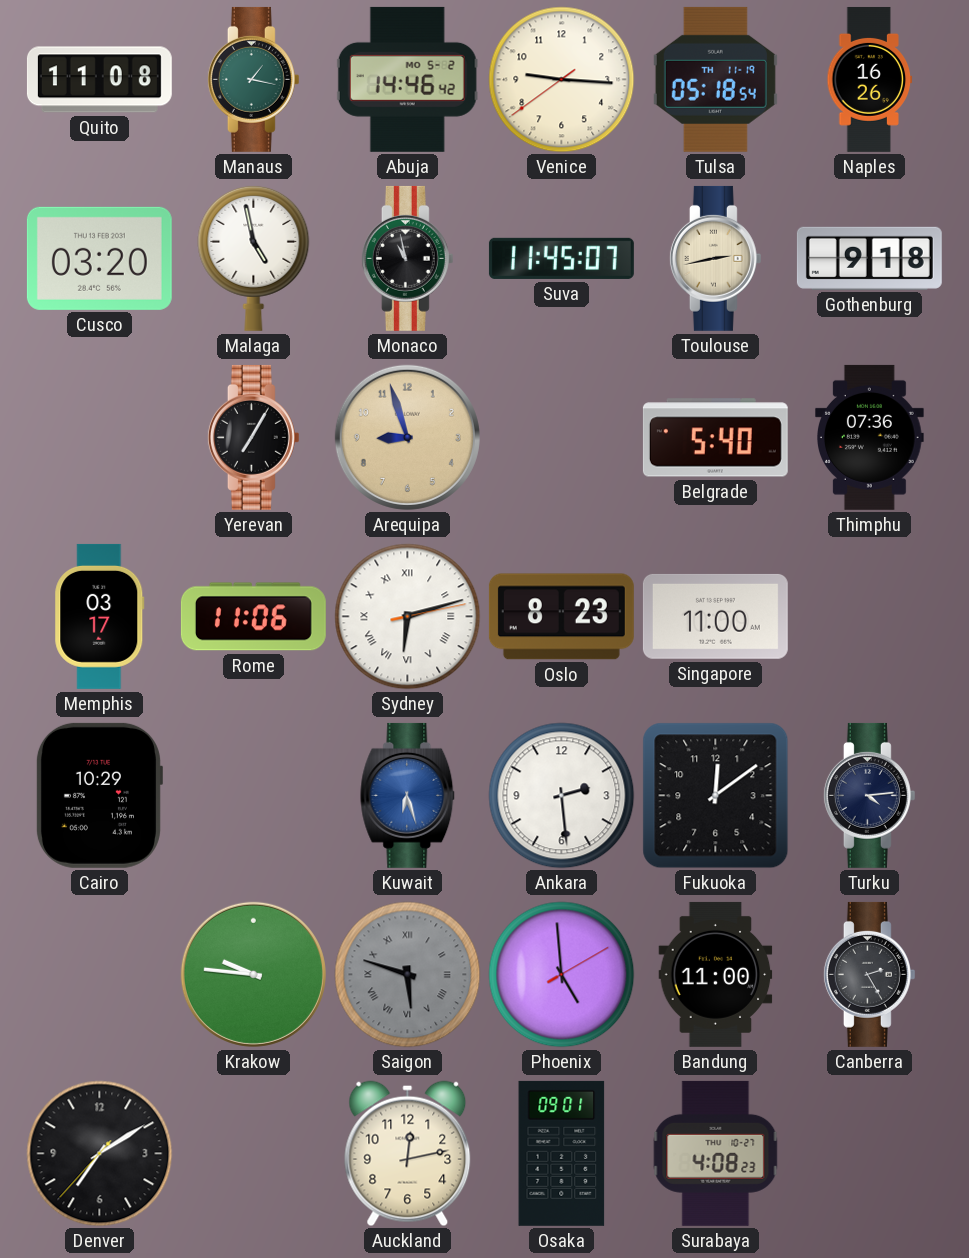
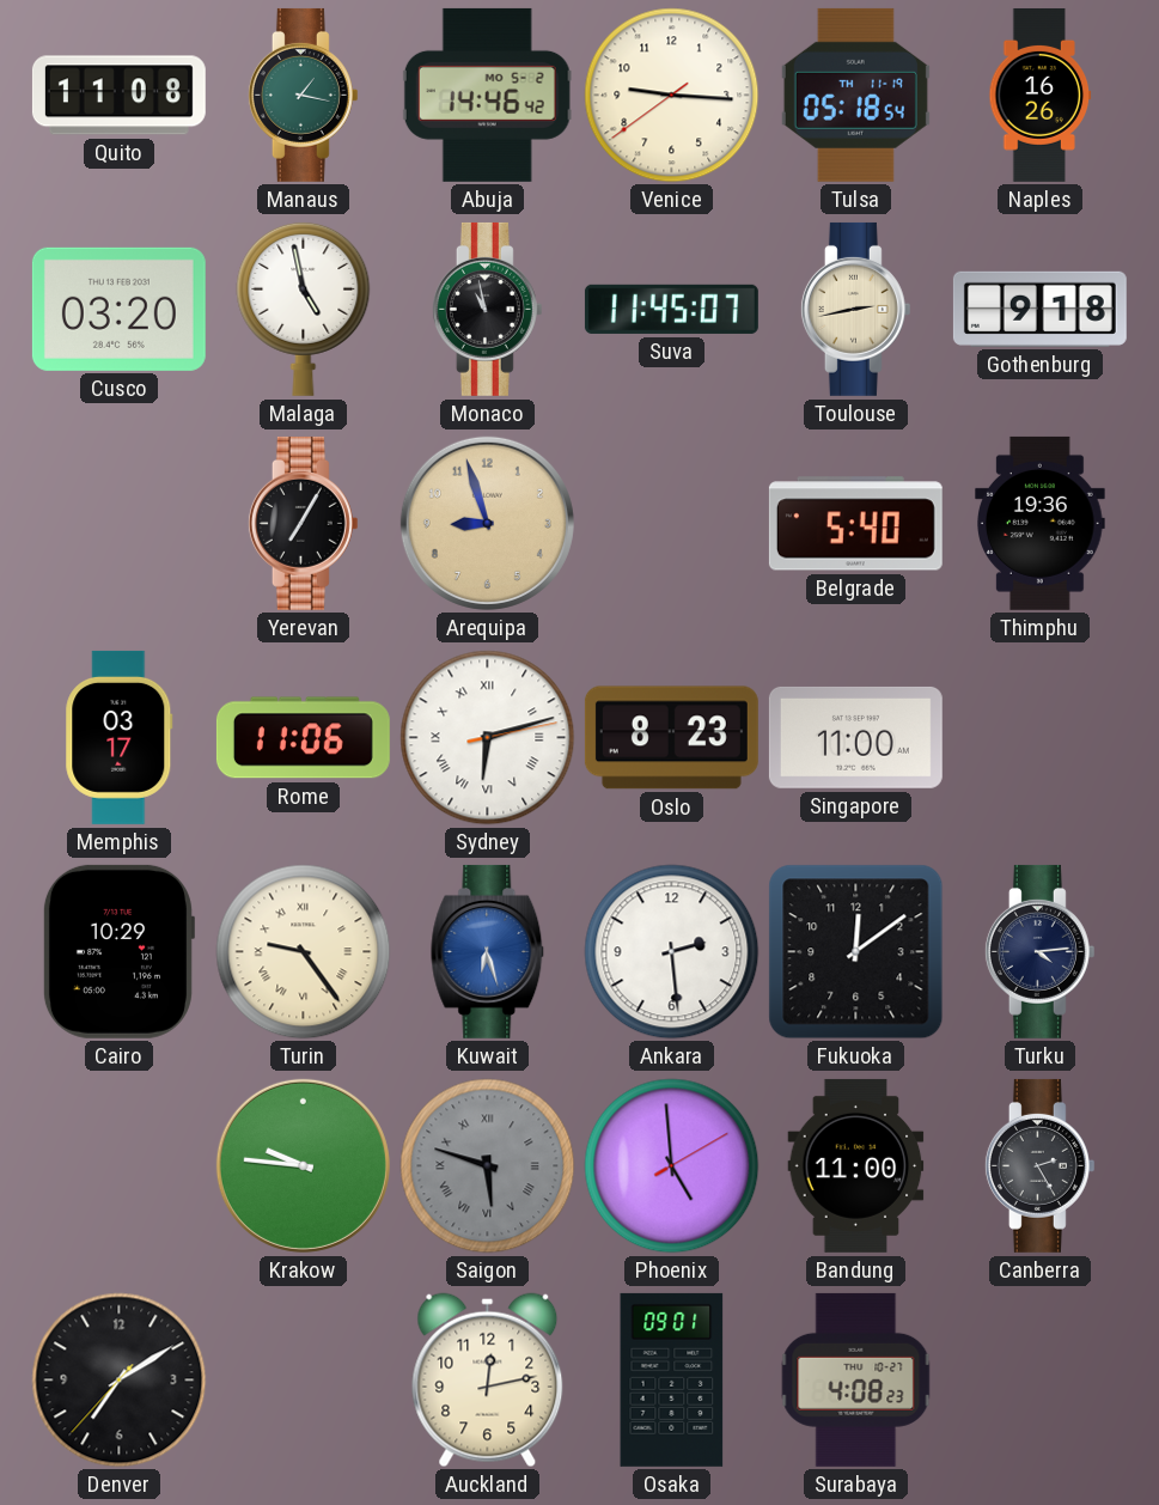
Thimphu: 07:36 -> 19:36 (1041, 523)
Turin: none -> 9:24 (304, 952)
